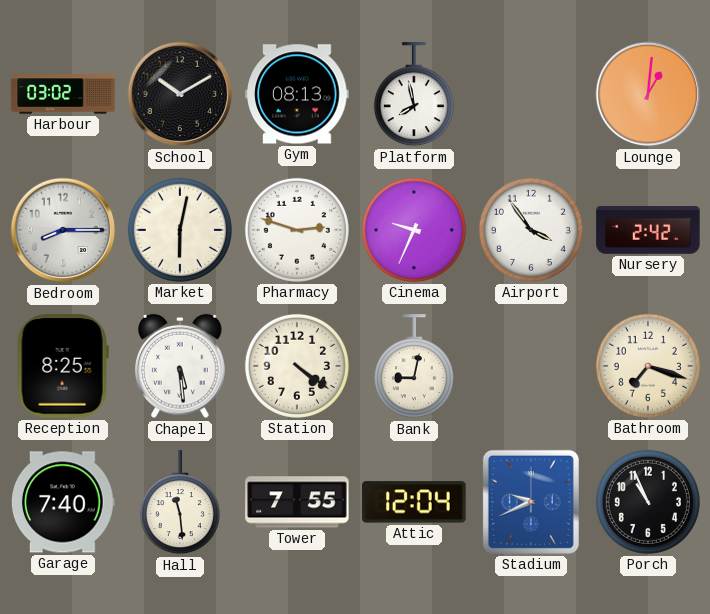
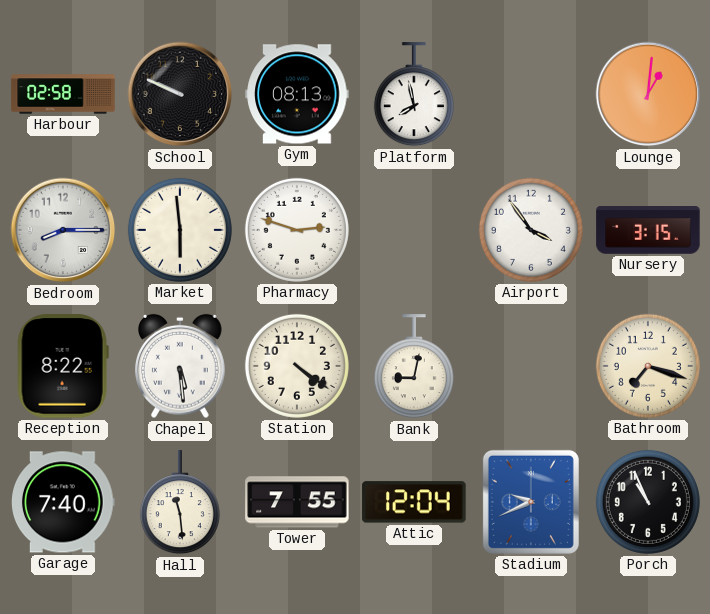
Harbour: 03:02 -> 02:58 (63, 94)
School: 10:10 -> 9:49 (180, 94)
Market: 6:02 -> 5:59 (180, 230)
Cinema: 9:34 -> none (414, 230)
Nursery: 2:42 -> 3:15 (648, 230)
Reception: 8:25 -> 8:22 (63, 366)
